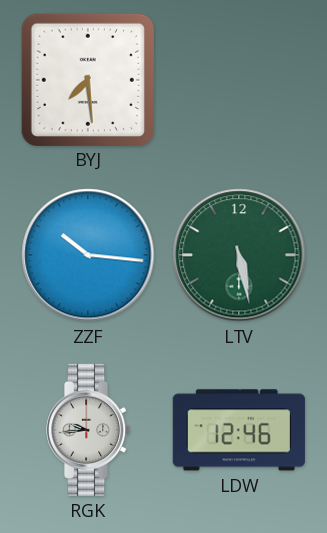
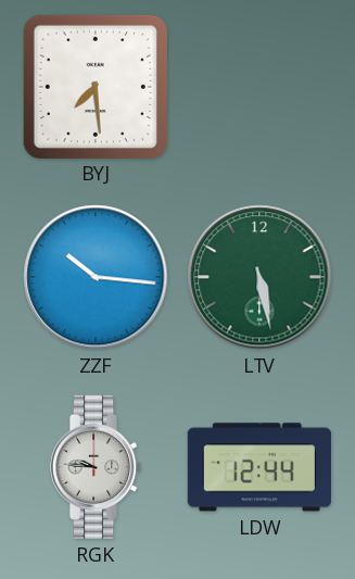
RGK: 9:44 -> 9:46 (97, 467)
LDW: 12:46 -> 12:44 (259, 467)
